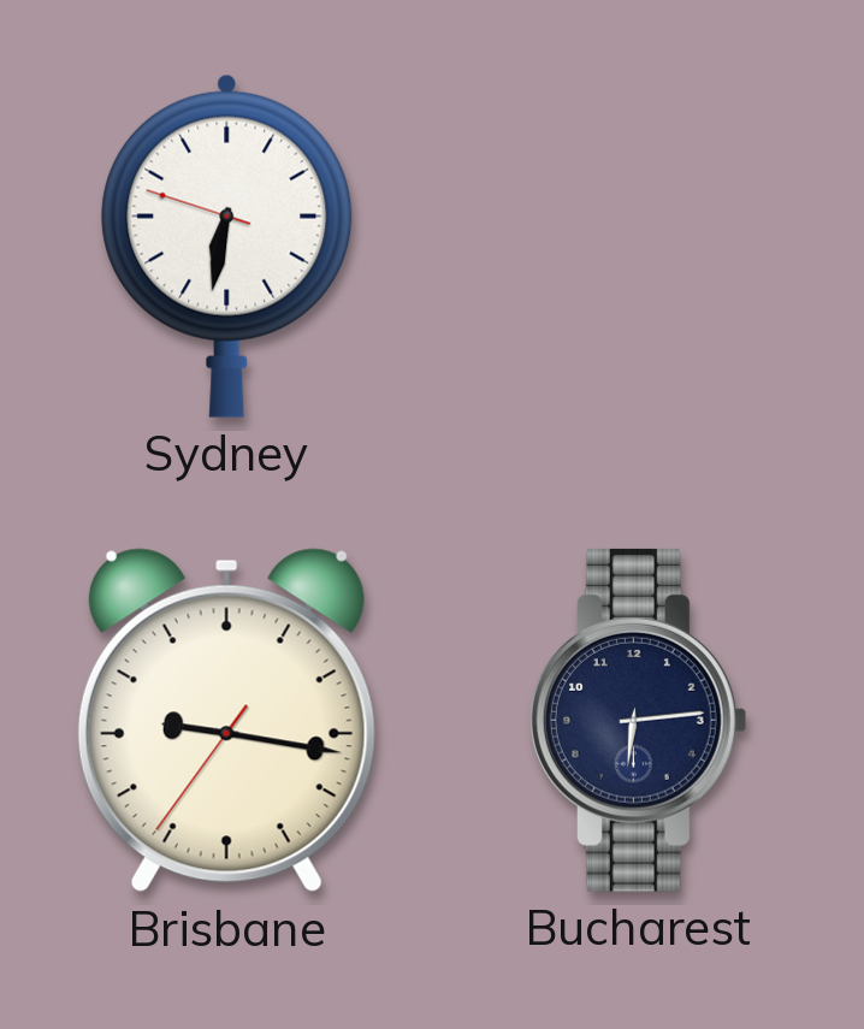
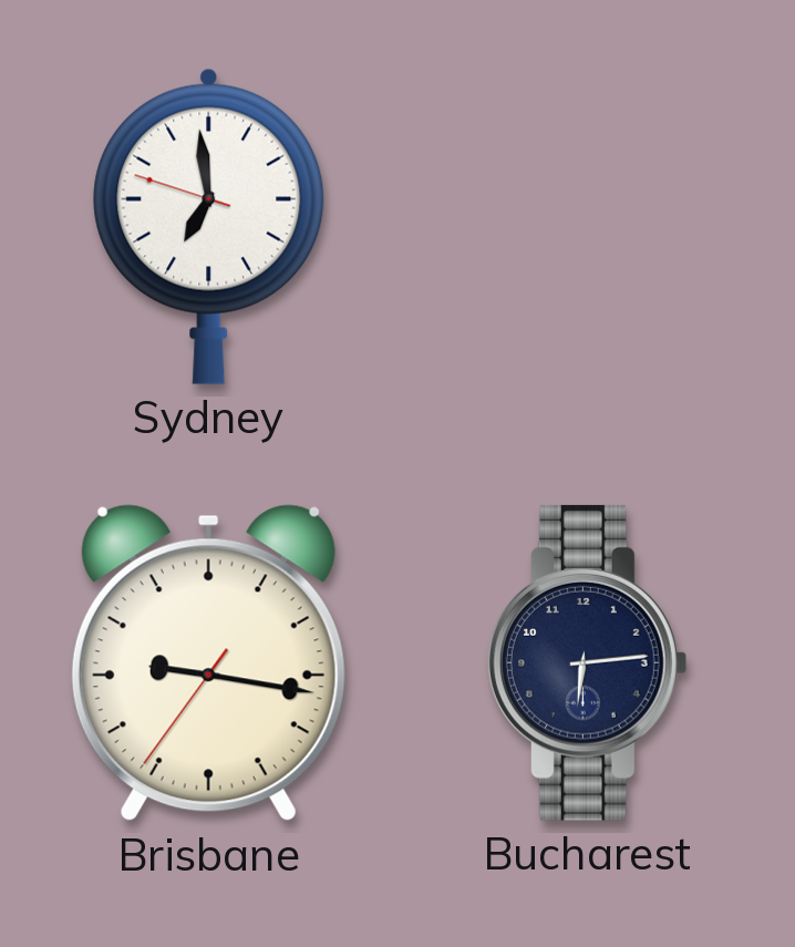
Sydney: 6:31 -> 6:58 (209, 226)
